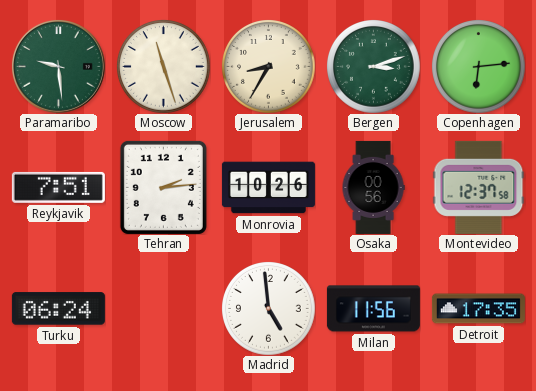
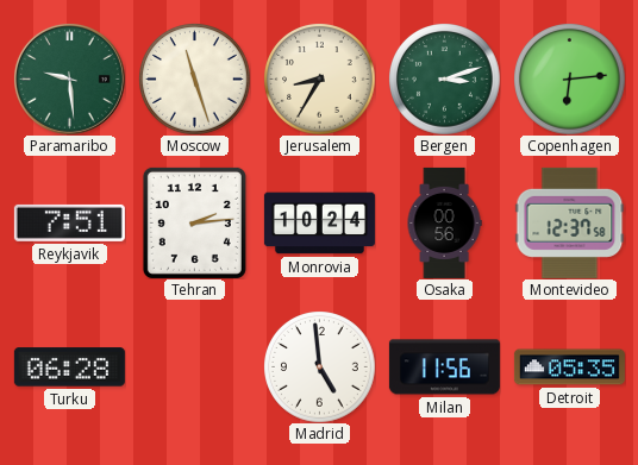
Monrovia: 10:26 -> 10:24 (319, 224)
Turku: 06:24 -> 06:28 (69, 367)
Detroit: 17:35 -> 05:35 (569, 367)
